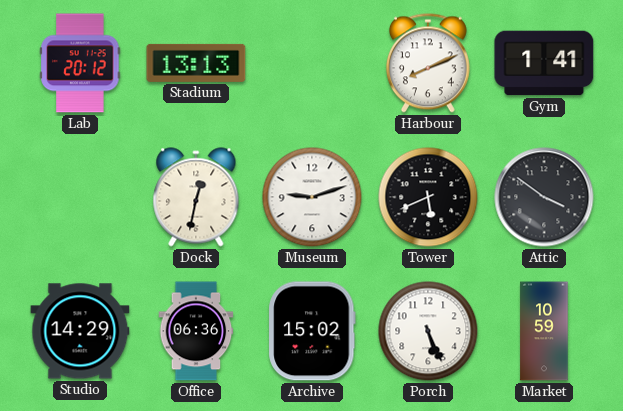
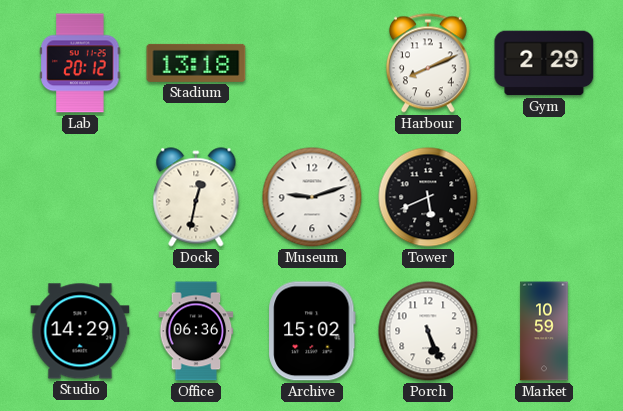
Stadium: 13:13 -> 13:18 (196, 63)
Gym: 1:41 -> 2:29 (544, 63)
Attic: 3:51 -> none (544, 197)
